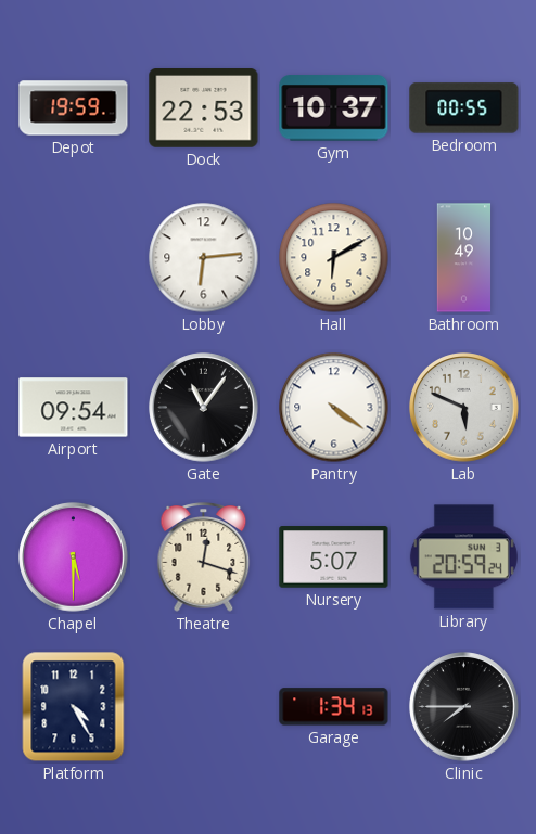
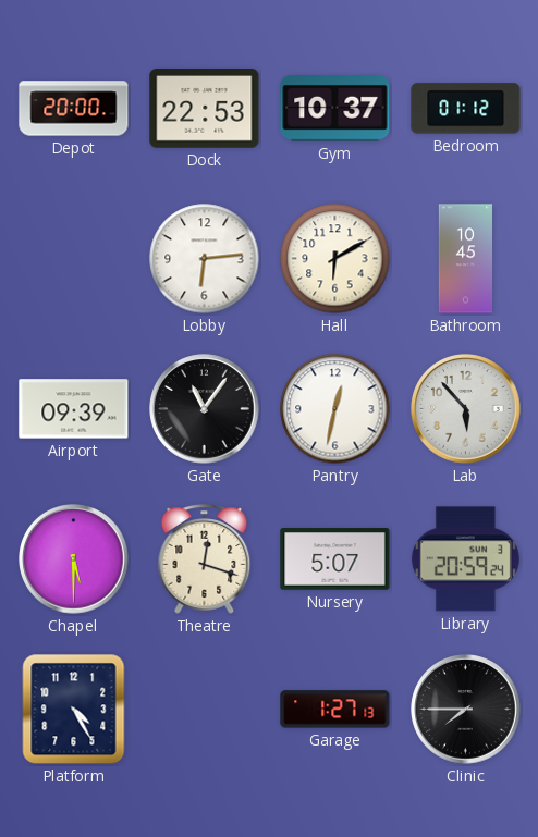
Depot: 19:59 -> 20:00 (74, 109)
Bedroom: 00:55 -> 01:12 (466, 109)
Bathroom: 10:49 -> 10:45 (466, 259)
Airport: 09:54 -> 09:39 (74, 409)
Pantry: 4:21 -> 12:32 (335, 409)
Lab: 5:49 -> 5:53 (466, 409)
Garage: 1:34 -> 1:27 (335, 710)
